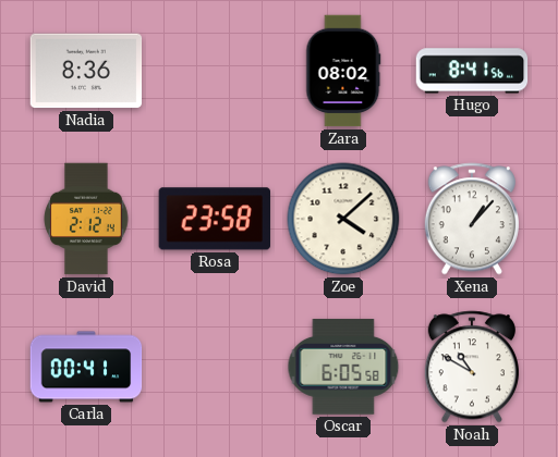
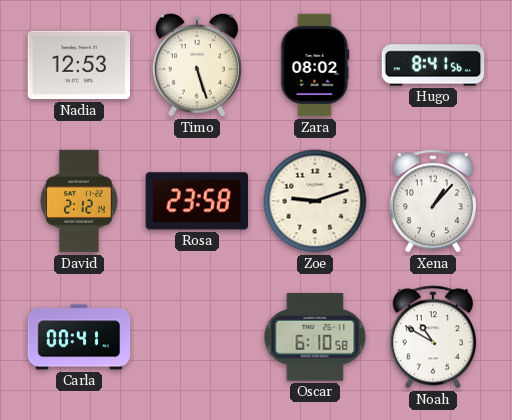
Nadia: 8:36 -> 12:53 (79, 65)
Timo: none -> 5:27 (197, 65)
Zoe: 4:08 -> 9:12 (315, 201)
Oscar: 6:05 -> 6:10 (315, 337)
